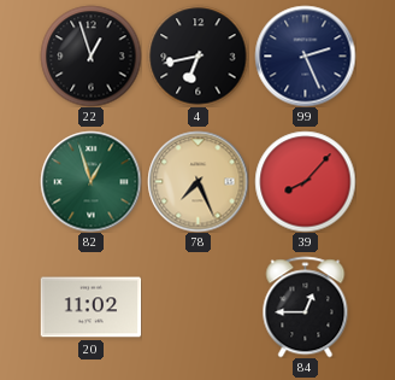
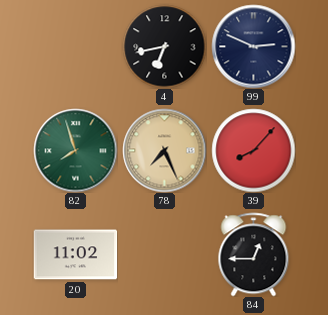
22: 12:57 -> none (90, 55)
99: 2:26 -> 2:49 (253, 46)
82: 12:57 -> 7:57 (75, 150)
